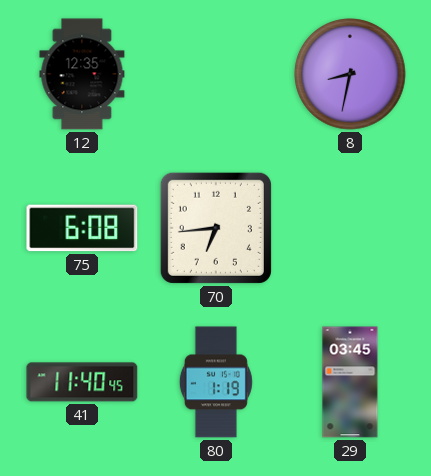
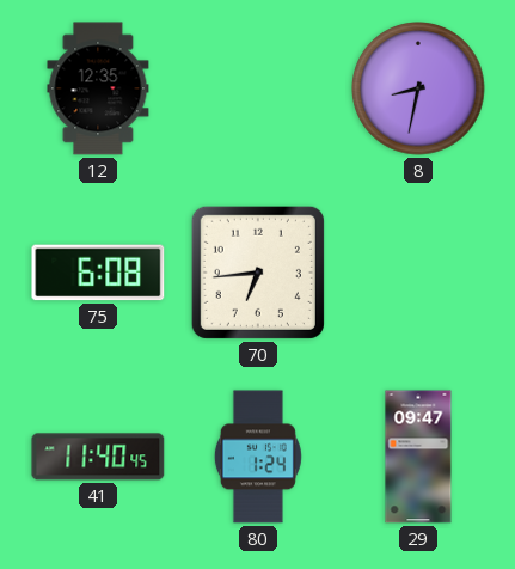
80: 1:19 -> 1:24 (258, 457)
29: 03:45 -> 09:47 (418, 457)
